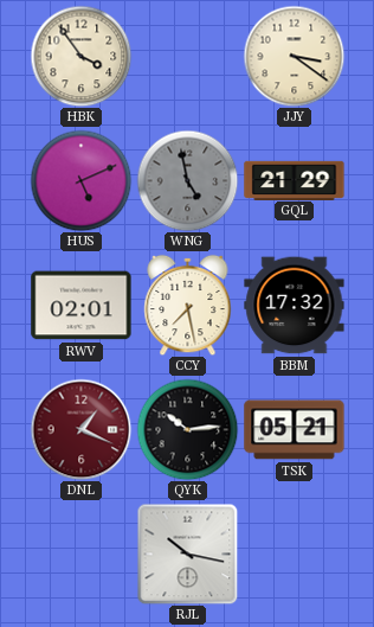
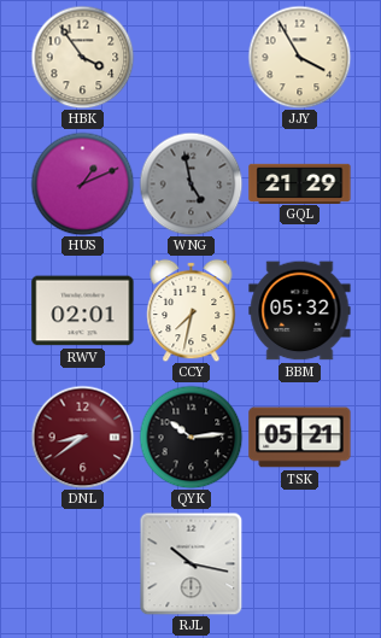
JJY: 3:21 -> 3:55 (299, 57)
HUS: 5:11 -> 1:11 (82, 183)
CCY: 7:28 -> 7:32 (192, 310)
BBM: 17:32 -> 05:32 (300, 311)
DNL: 1:19 -> 8:39 (82, 437)
